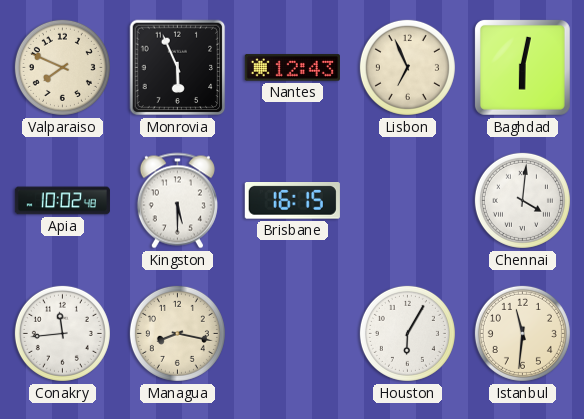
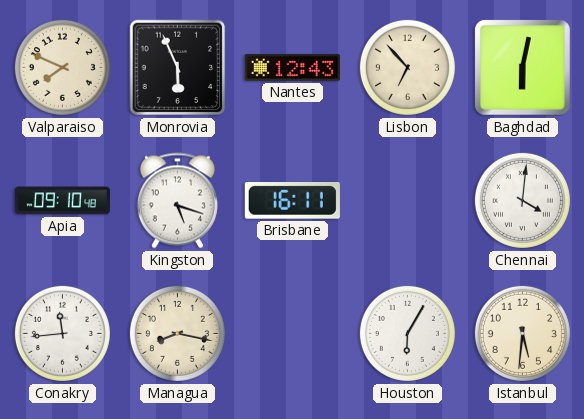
Lisbon: 6:56 -> 6:53 (407, 67)
Apia: 10:02 -> 09:10 (62, 201)
Kingston: 5:30 -> 5:18 (177, 201)
Brisbane: 16:15 -> 16:11 (292, 201)
Istanbul: 11:31 -> 5:31 (522, 333)
